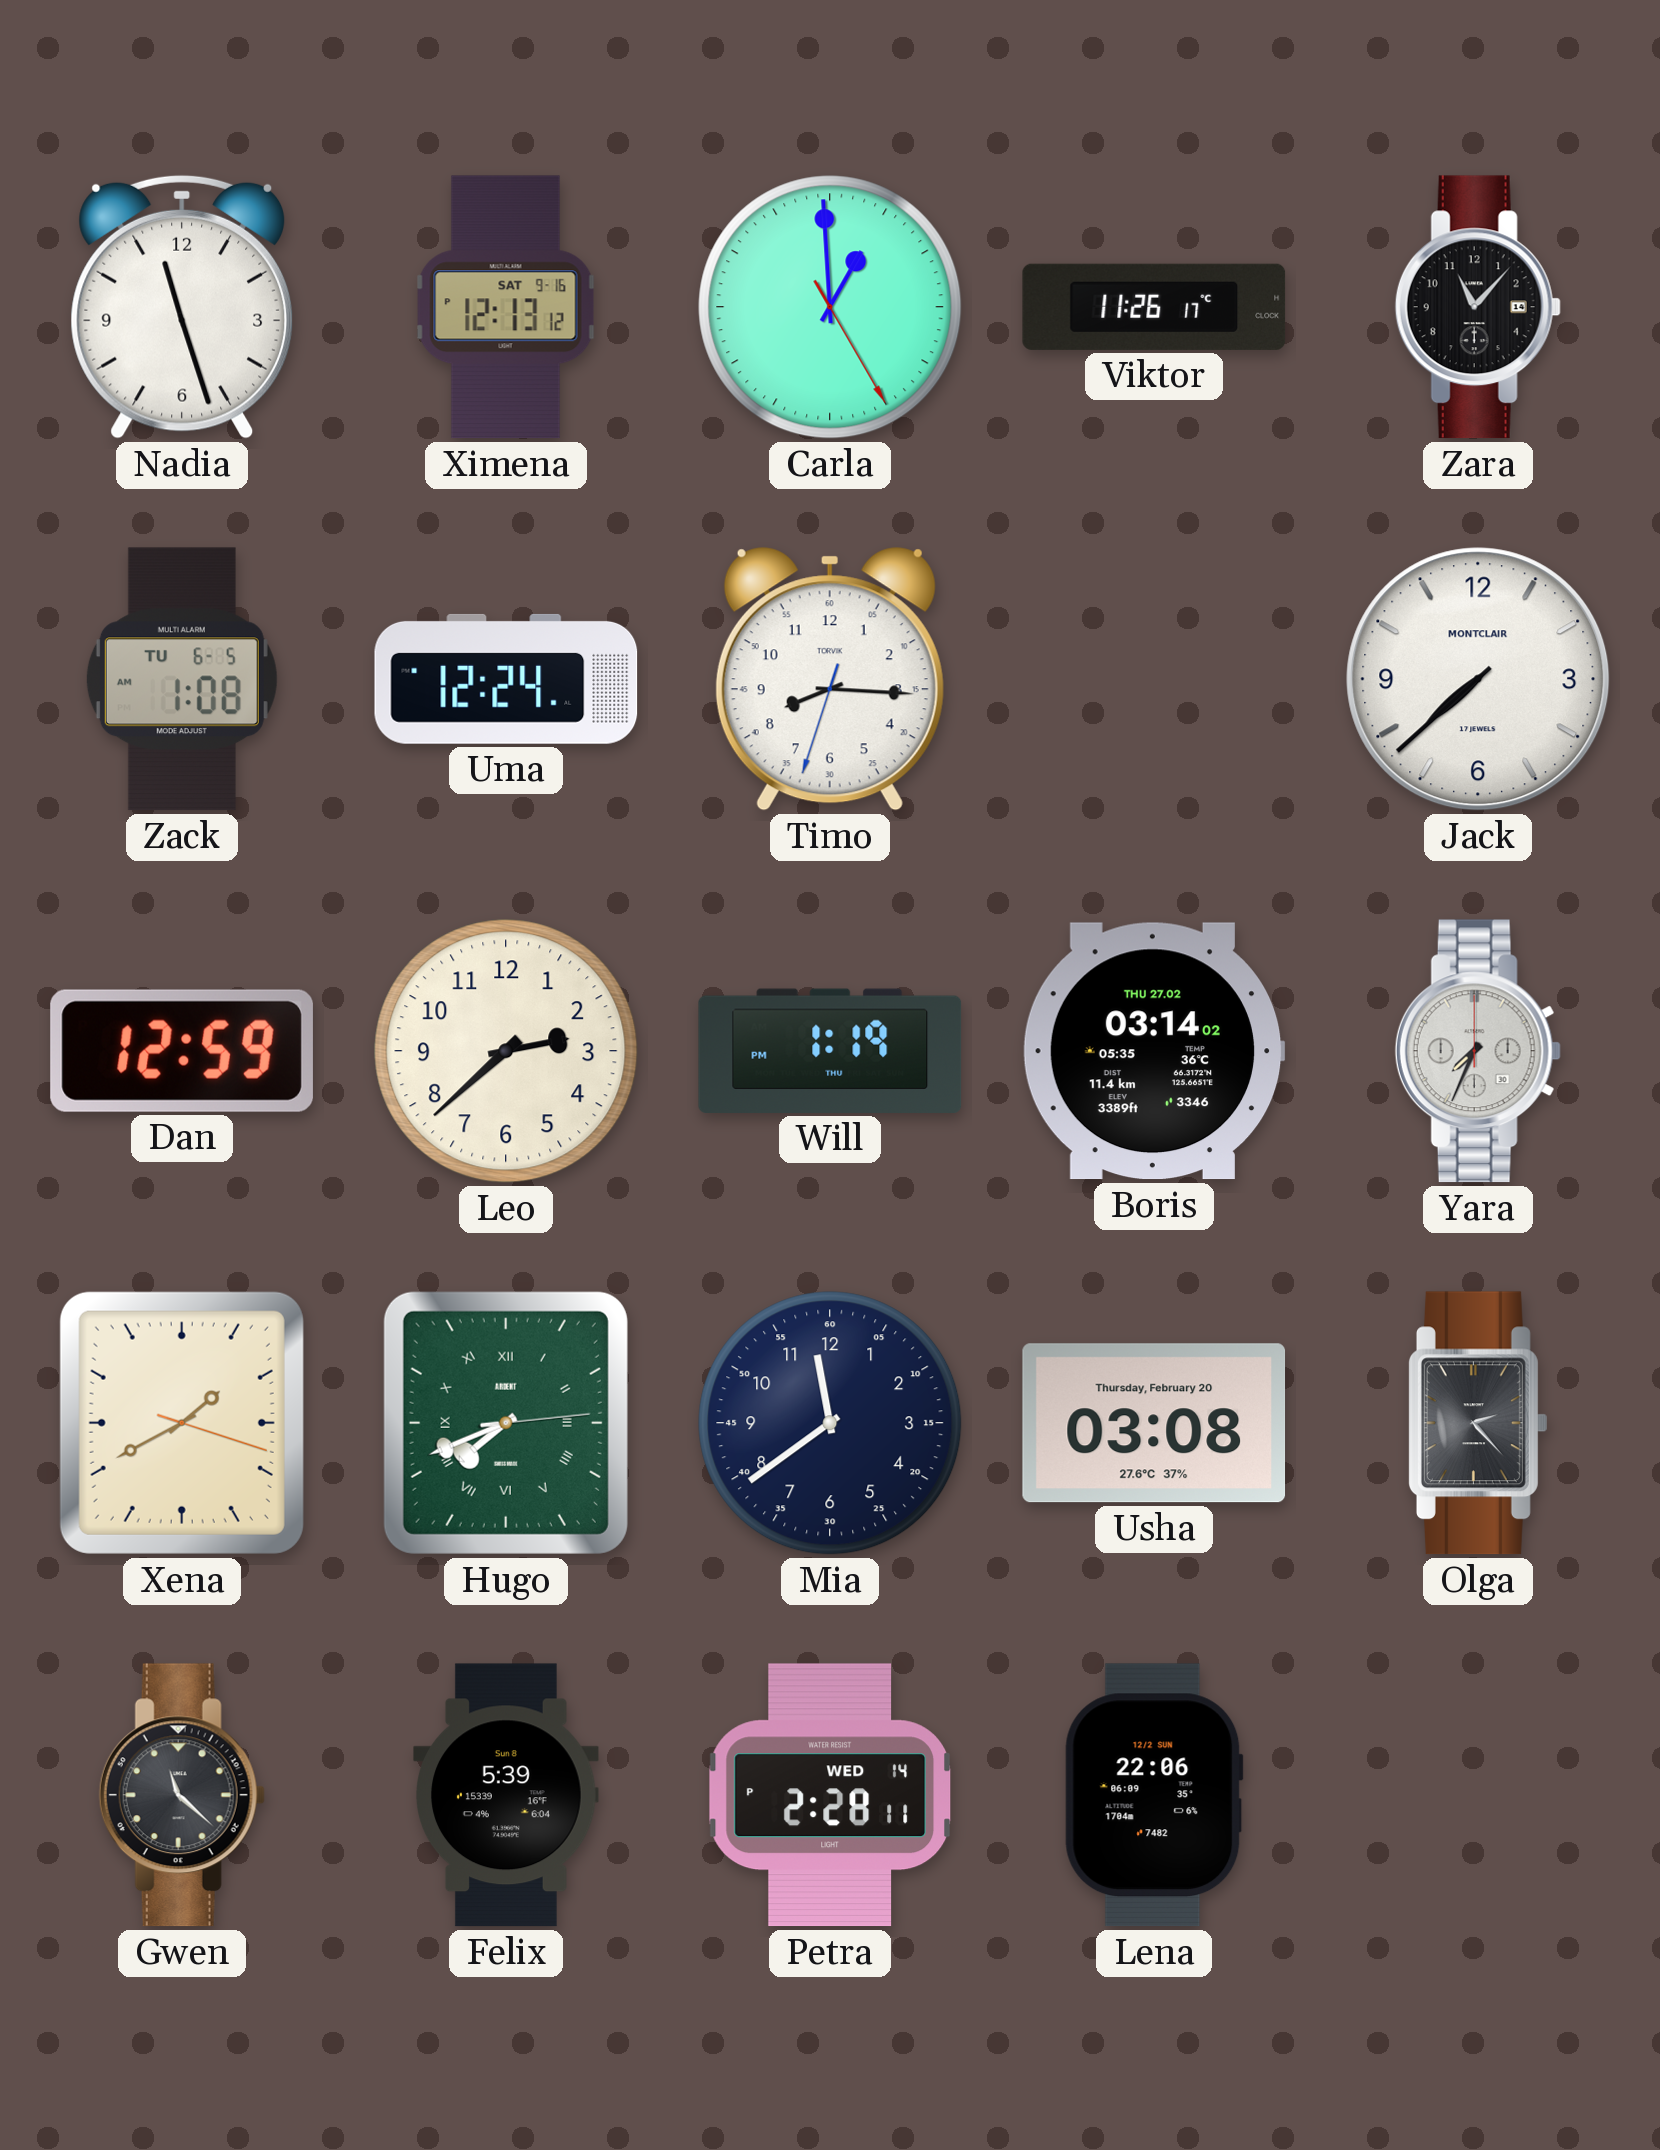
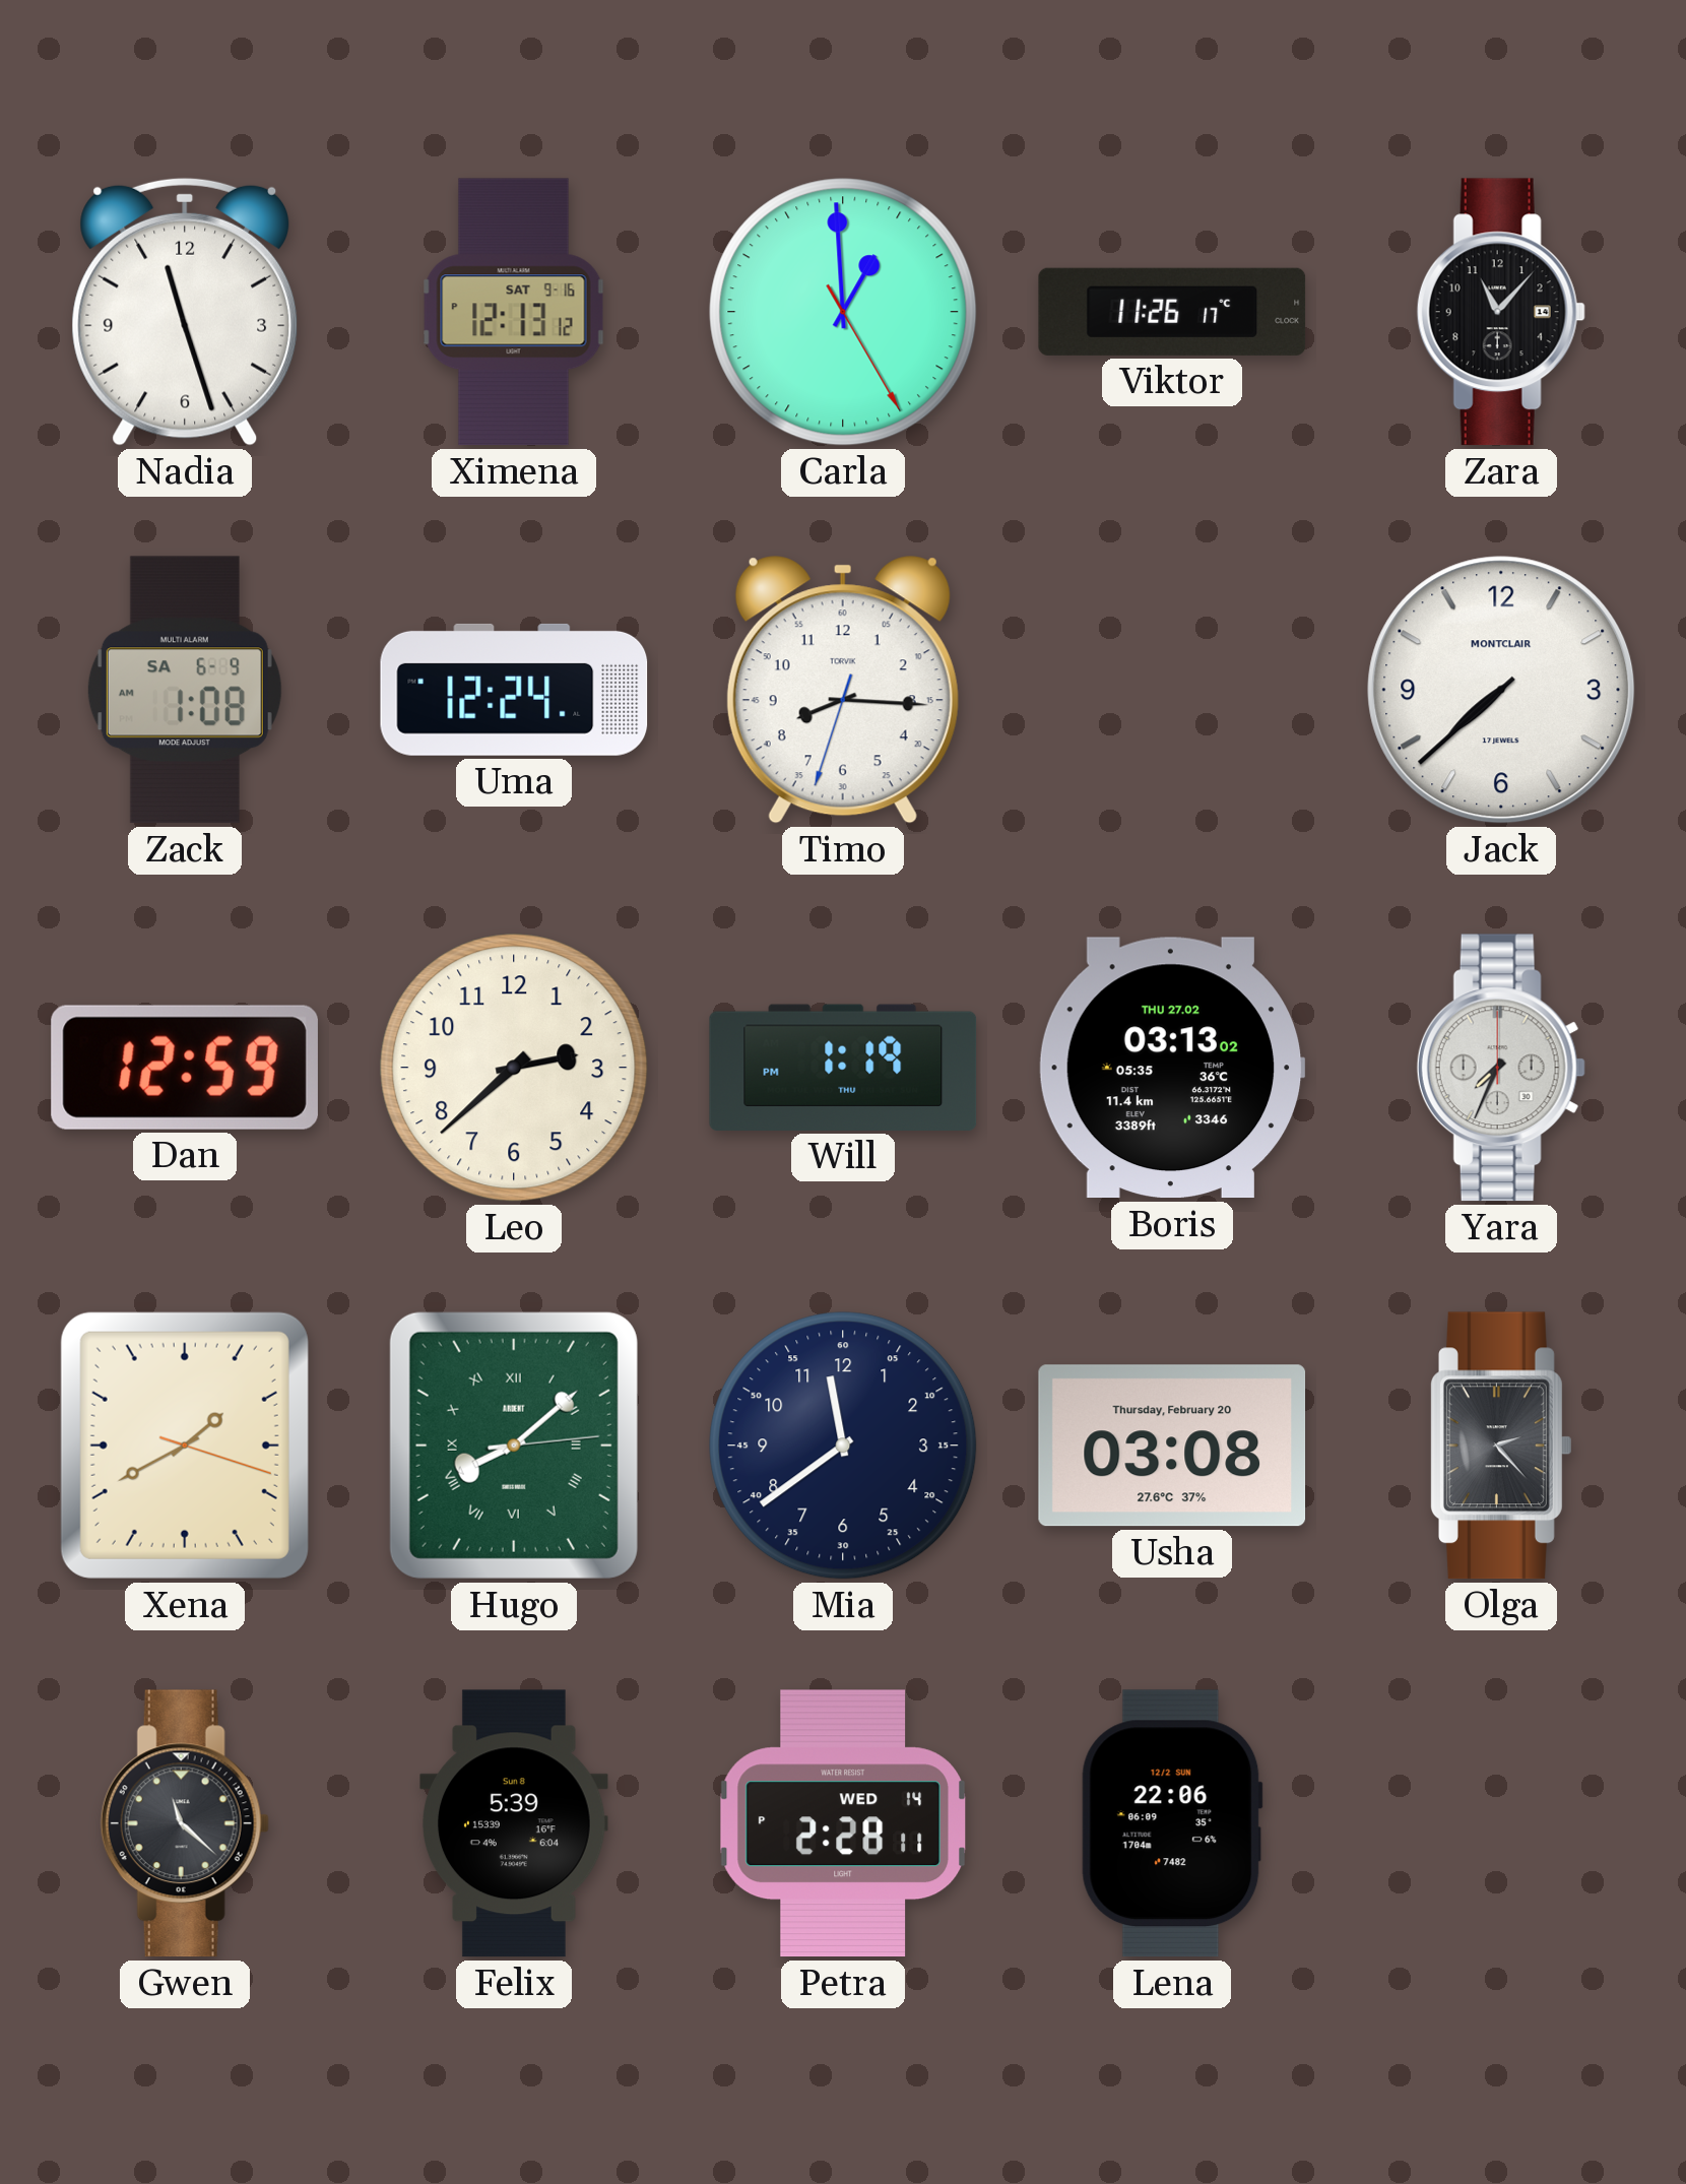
Zack date: TU 6-5 -> SA 6-9 (185, 690)
Boris: 03:14 -> 03:13 (1172, 1068)
Hugo: 7:41 -> 8:08 (514, 1446)
